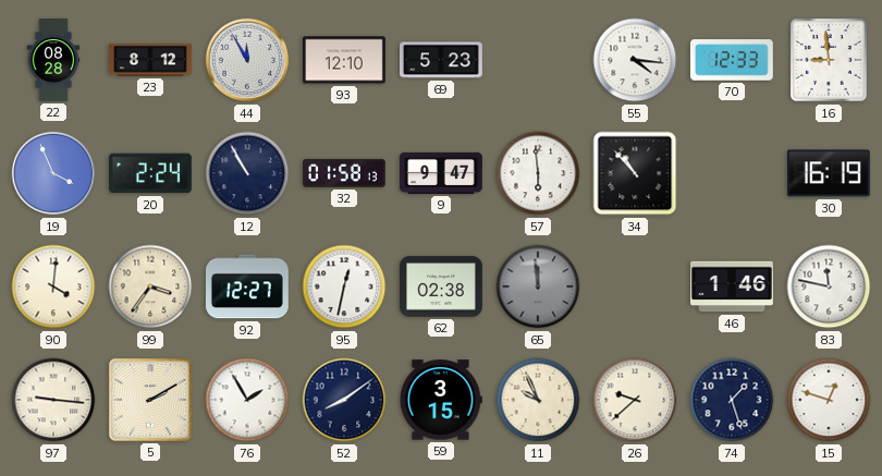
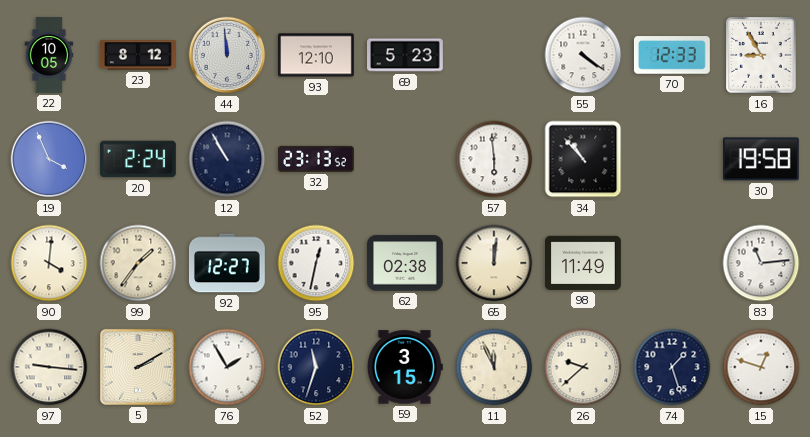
22: 08:28 -> 10:05 (49, 55)
44: 11:55 -> 11:59 (227, 55)
55: 4:16 -> 4:21 (583, 55)
16: 8:59 -> 8:55 (762, 56)
32: 01:58 -> 23:13 (317, 159)
9: 9:47 -> none (442, 173)
30: 16:19 -> 19:58 (761, 159)
99: 3:36 -> 1:36 (138, 263)
65: 11:59 -> 12:01 (494, 263)
65 dial: grey -> cream (494, 263)
98: none -> 11:49 (584, 263)
46: 1:46 -> none (733, 286)
83: 11:47 -> 11:14 (761, 263)
52: 8:09 -> 11:33 (316, 367)
11: 9:56 -> 11:56 (494, 367)
